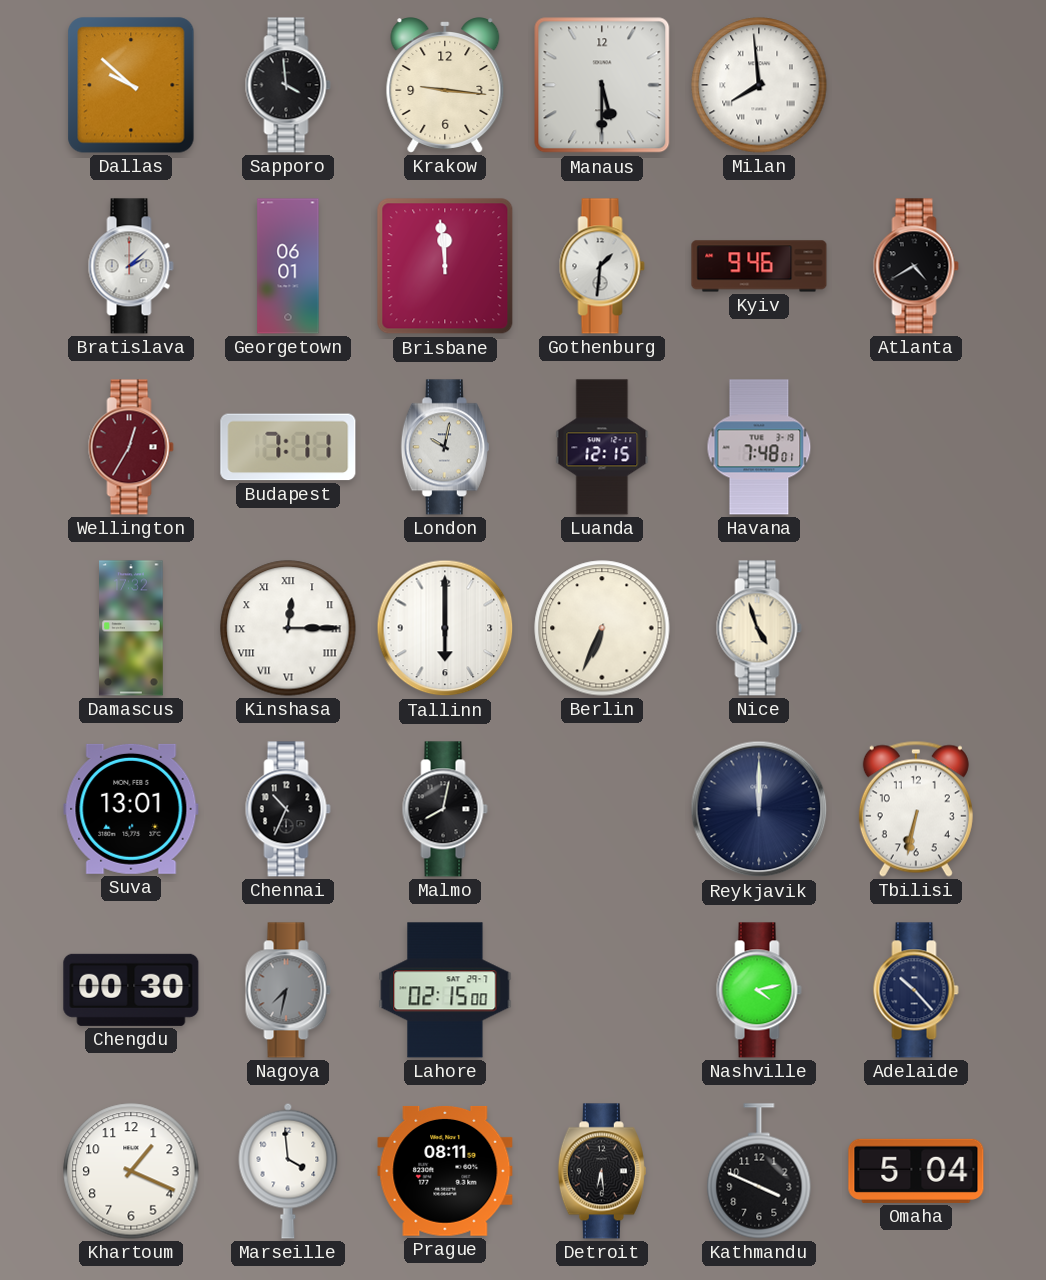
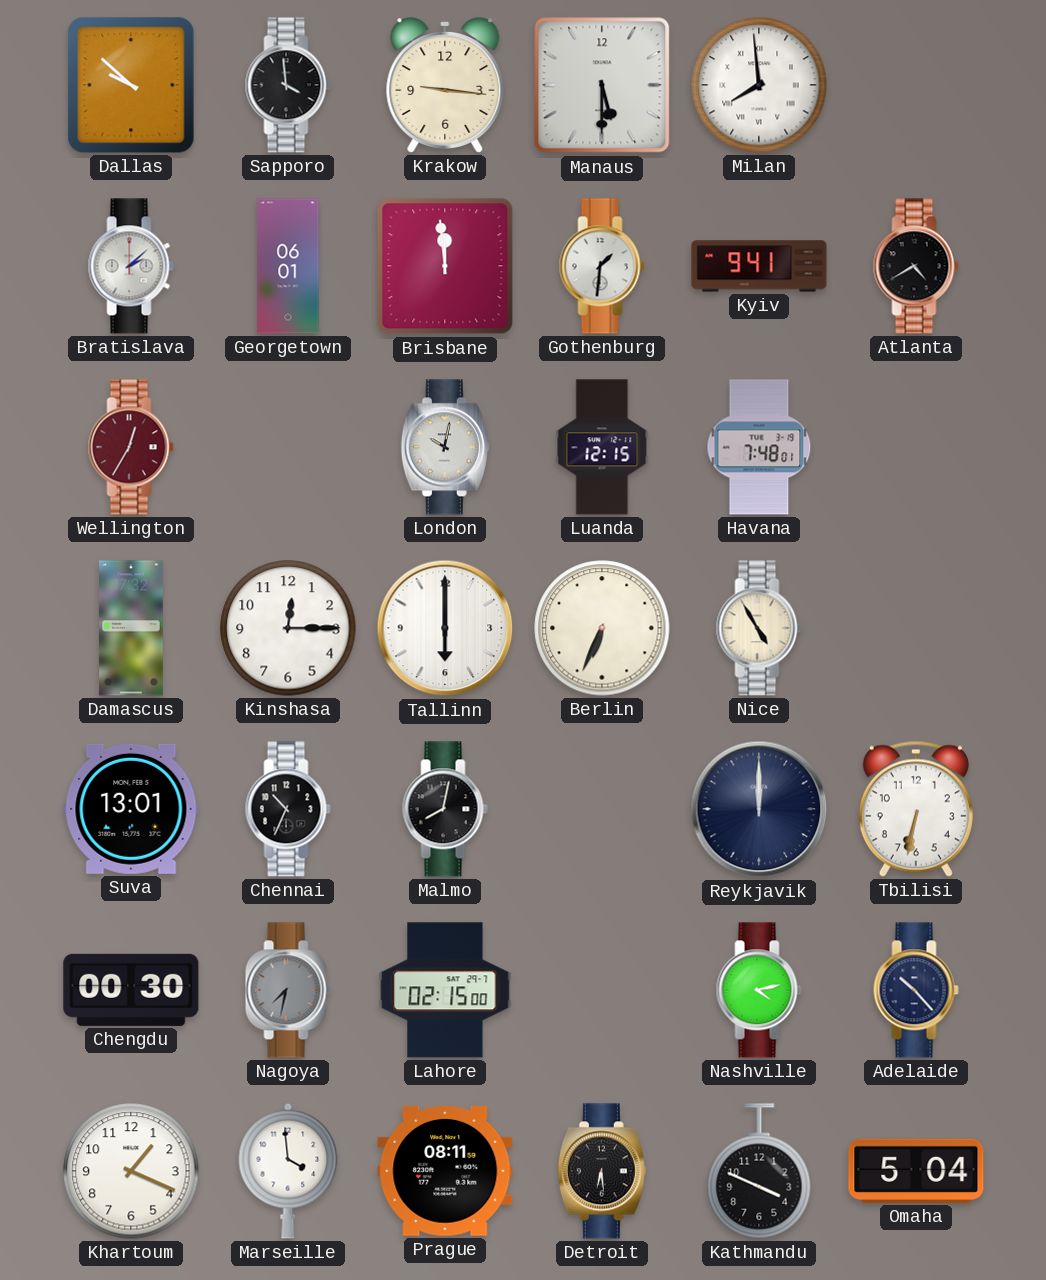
Kyiv: 9:46 -> 9:41 (759, 266)
Budapest: 7:11 -> none (288, 447)
Kinshasa numerals: Roman -> Arabic (288, 628)
Nice: 4:57 -> 4:55 (759, 628)
